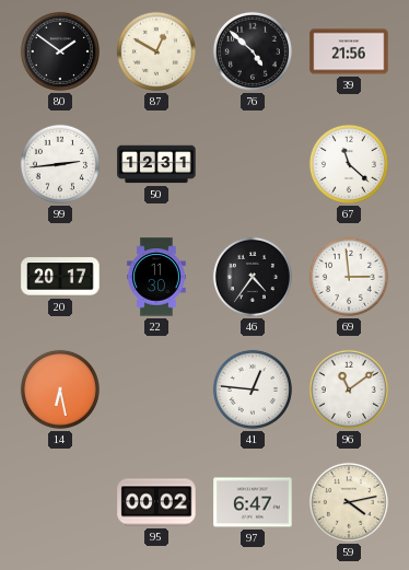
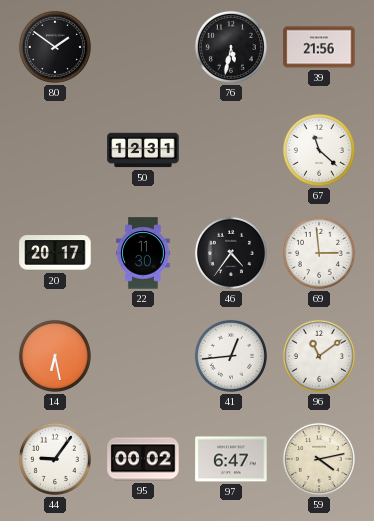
87: 12:50 -> none (156, 51)
76: 4:52 -> 5:32 (231, 47)
99: 2:44 -> none (60, 164)
41: 12:46 -> 12:44 (231, 356)
44: none -> 9:06 (55, 459)
